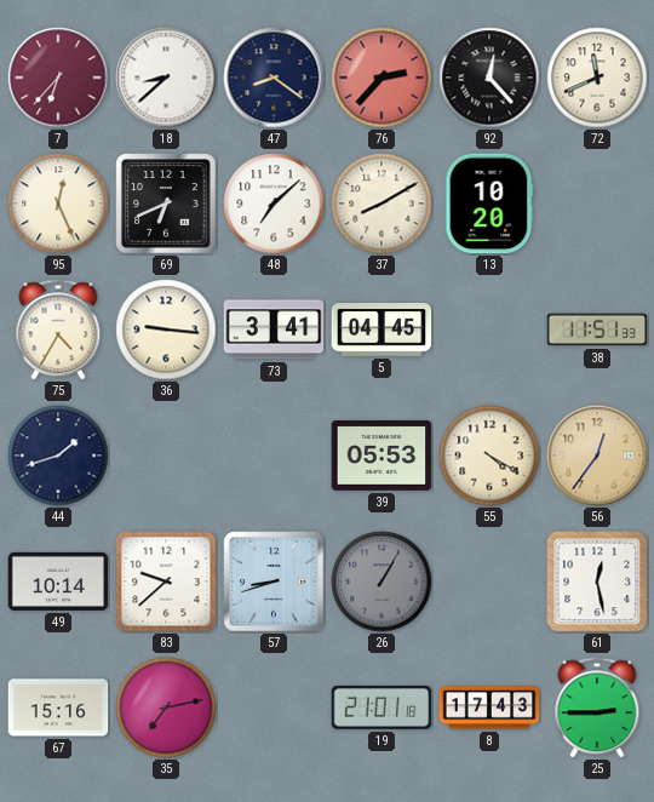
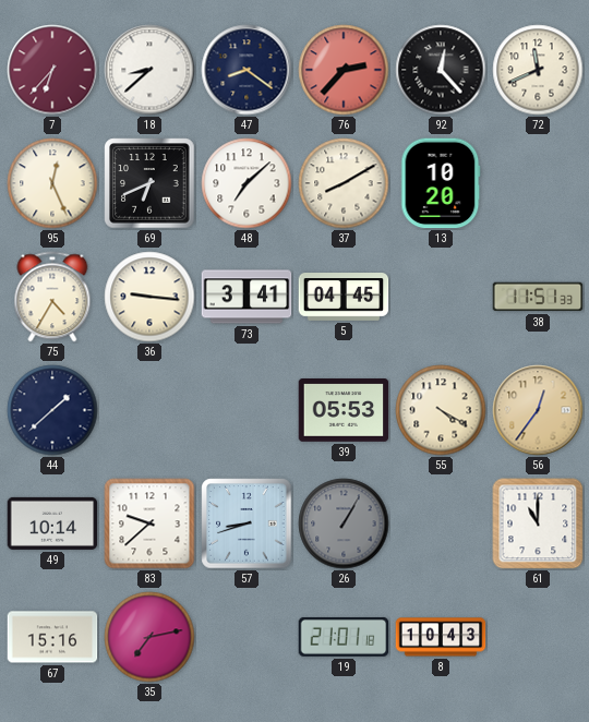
44: 1:42 -> 1:38 (52, 410)
61: 12:28 -> 11:00 (538, 524)
8: 17:43 -> 10:43 (441, 637)
25: 2:45 -> none (597, 708)
